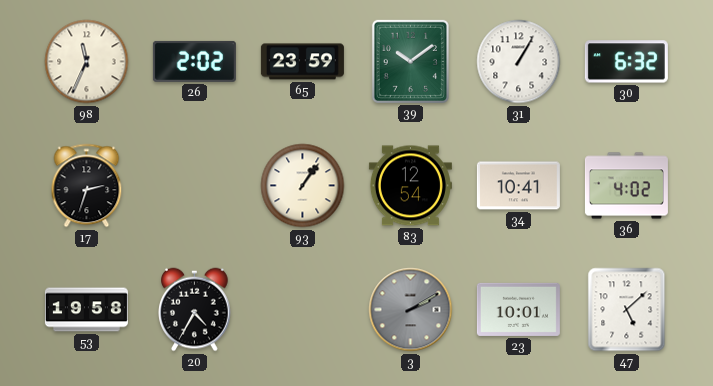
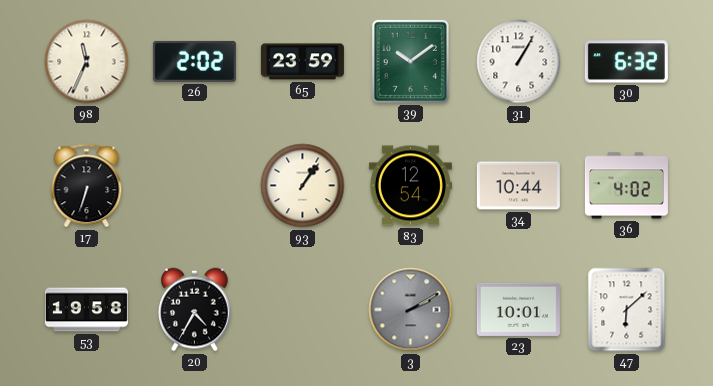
17: 2:33 -> 6:33 (87, 186)
34: 10:41 -> 10:44 (518, 186)
47: 5:08 -> 6:08 (627, 310)
